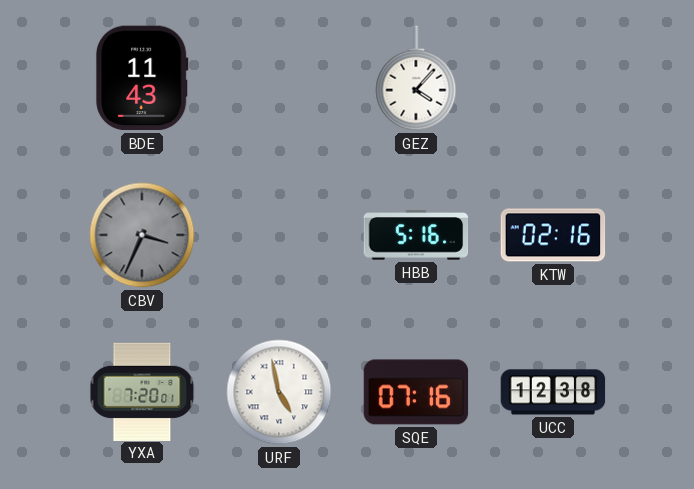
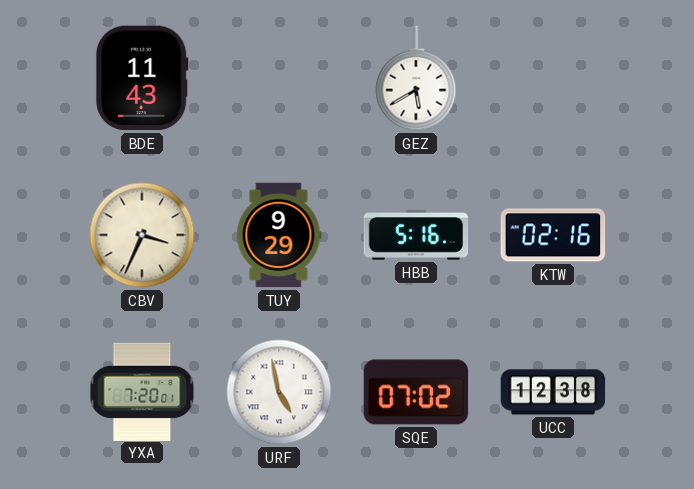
GEZ: 4:07 -> 5:40 (416, 78)
CBV dial: grey -> cream (142, 235)
TUY: none -> 9:29 (279, 235)
SQE: 07:16 -> 07:02 (416, 392)
